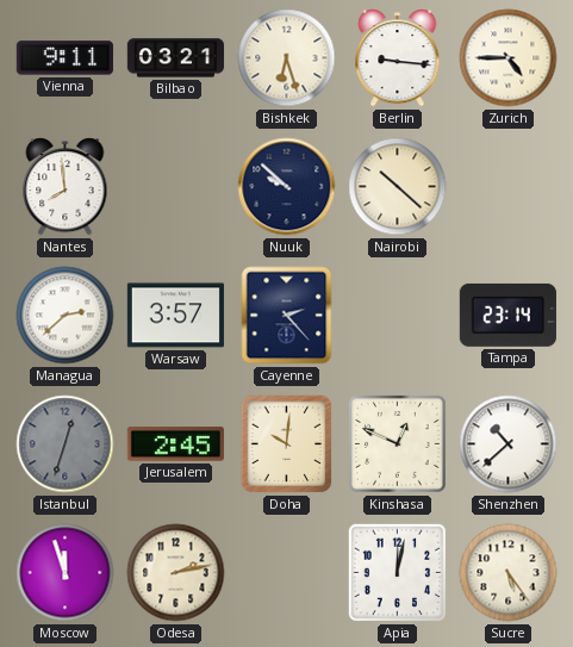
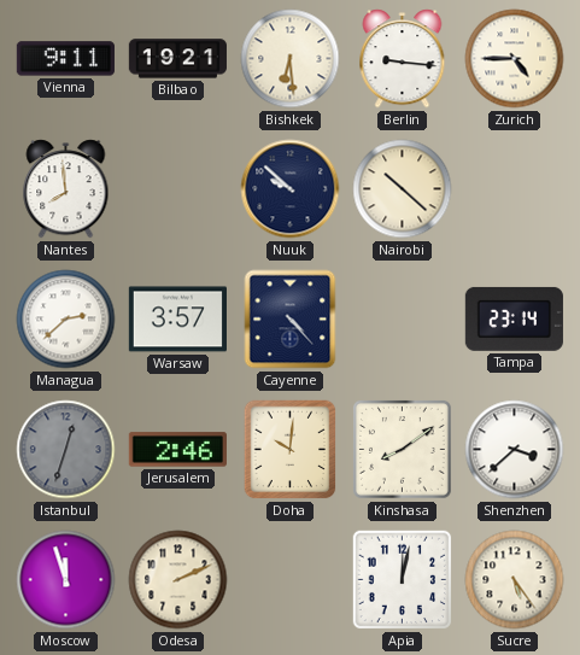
Bilbao: 03:21 -> 19:21 (177, 59)
Bishkek: 6:27 -> 6:29 (291, 59)
Cayenne: 2:23 -> 4:23 (291, 320)
Jerusalem: 2:45 -> 2:46 (177, 450)
Kinshasa: 12:49 -> 8:09 (403, 450)
Shenzhen: 10:38 -> 3:38 (515, 450)
Odesa: 2:13 -> 2:11 (178, 580)
